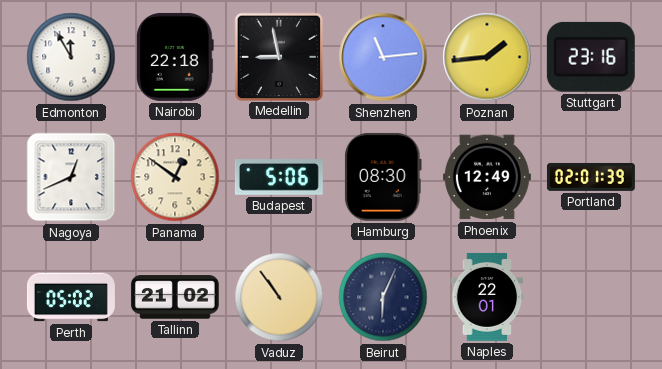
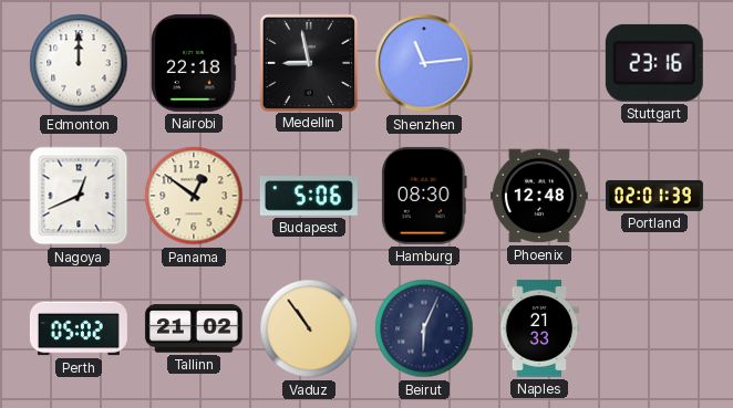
Edmonton: 11:55 -> 12:00 (79, 63)
Poznan: 1:44 -> none (487, 57)
Phoenix: 12:49 -> 12:48 (539, 196)
Naples: 22:01 -> 21:33 (539, 328)
